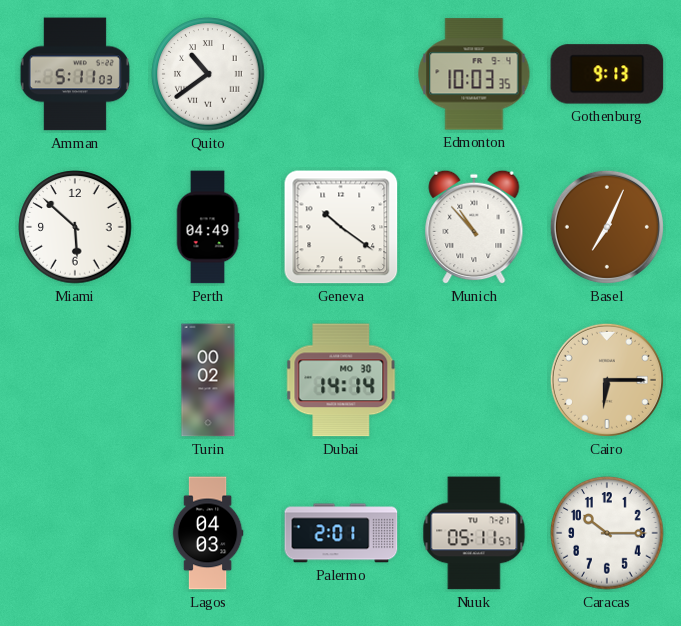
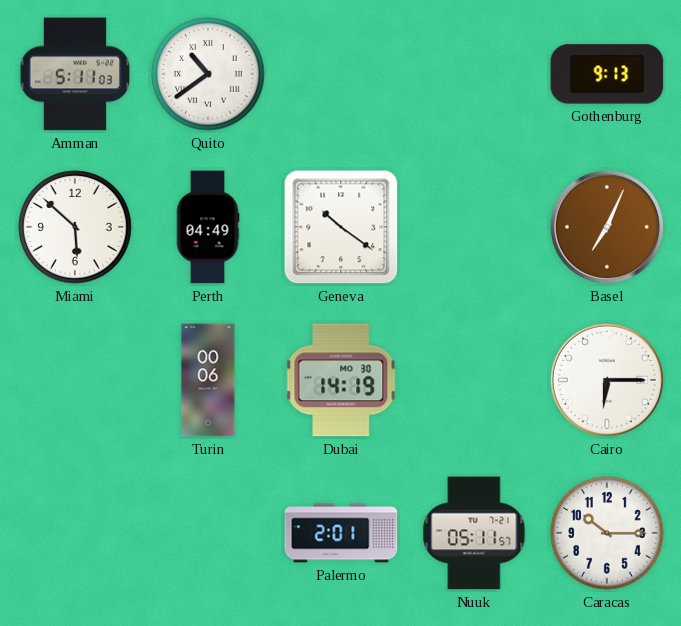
Edmonton: 10:03 -> none (474, 74)
Munich: 10:53 -> none (474, 227)
Turin: 00:02 -> 00:06 (208, 380)
Dubai: 14:14 -> 14:19 (341, 380)
Cairo dial: champagne -> white (607, 380)
Lagos: 04:03 -> none (208, 533)
